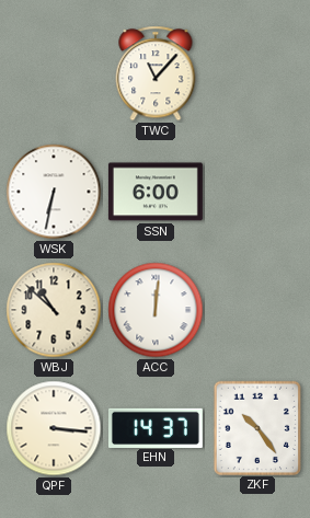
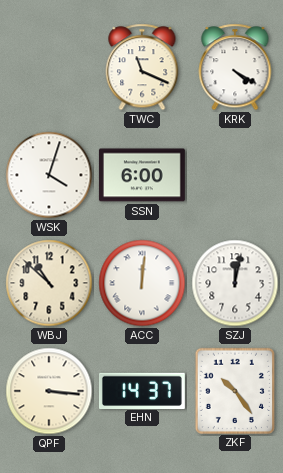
TWC: 11:07 -> 11:19 (142, 67)
KRK: none -> 4:20 (235, 67)
WSK: 6:32 -> 4:03 (49, 175)
SZJ: none -> 12:02 (235, 283)
